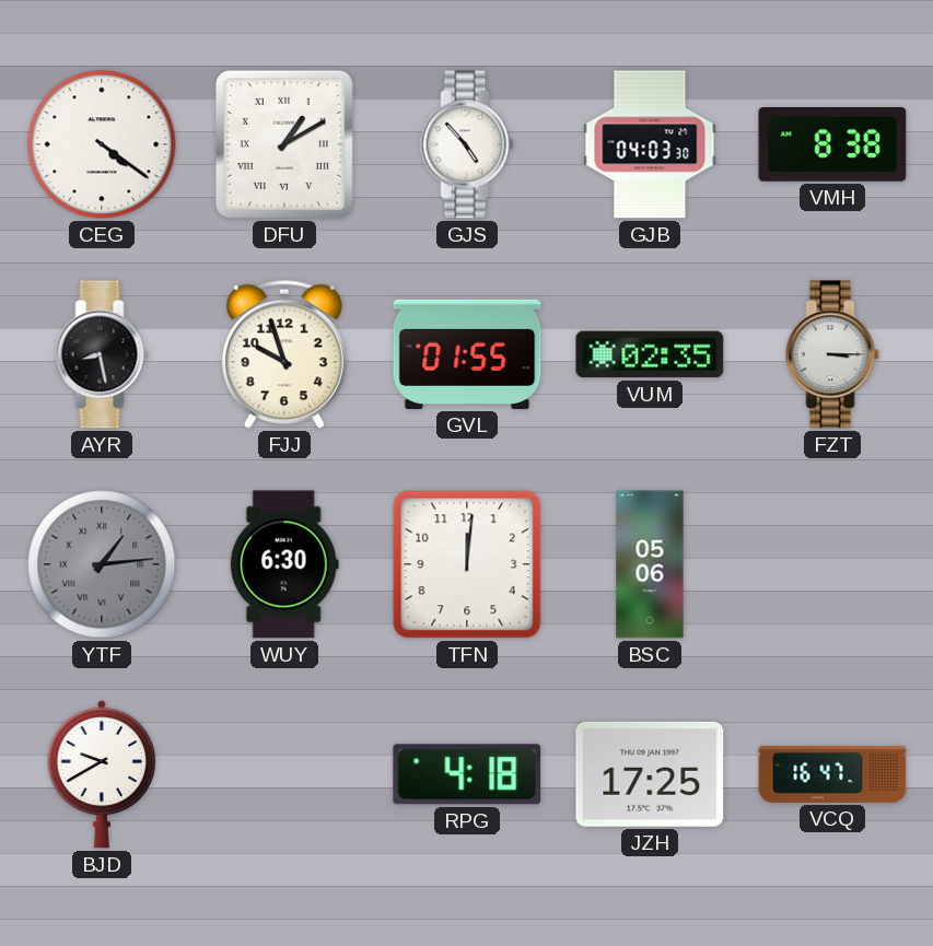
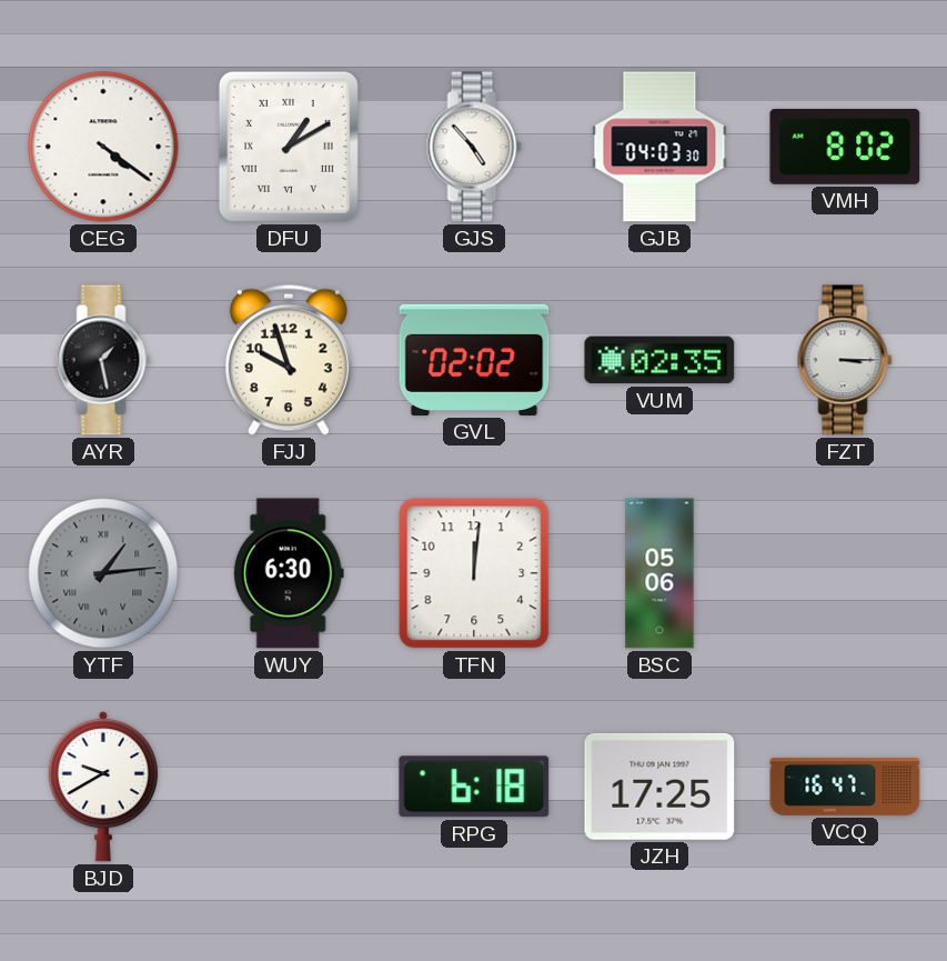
VMH: 8:38 -> 8:02 (845, 148)
AYR: 8:28 -> 1:28 (103, 360)
GVL: 01:55 -> 02:02 (474, 360)
RPG: 4:18 -> 6:18 (474, 787)
